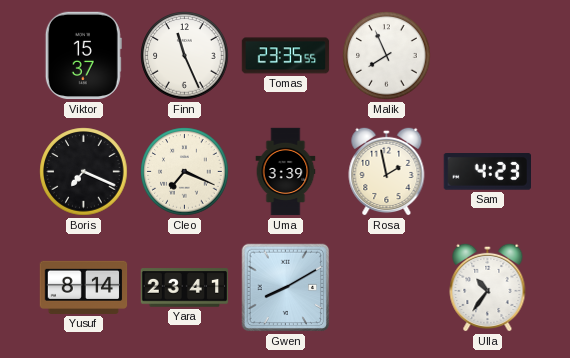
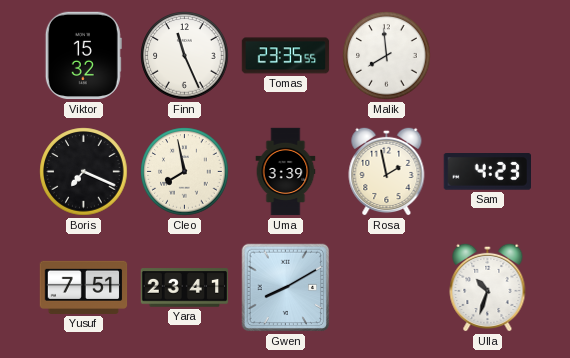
Viktor: 15:37 -> 15:32 (83, 56)
Malik: 7:56 -> 7:59 (387, 56)
Cleo: 7:19 -> 7:58 (185, 172)
Yusuf: 8:14 -> 7:51 (84, 287)
Ulla: 10:36 -> 10:33 (488, 287)
